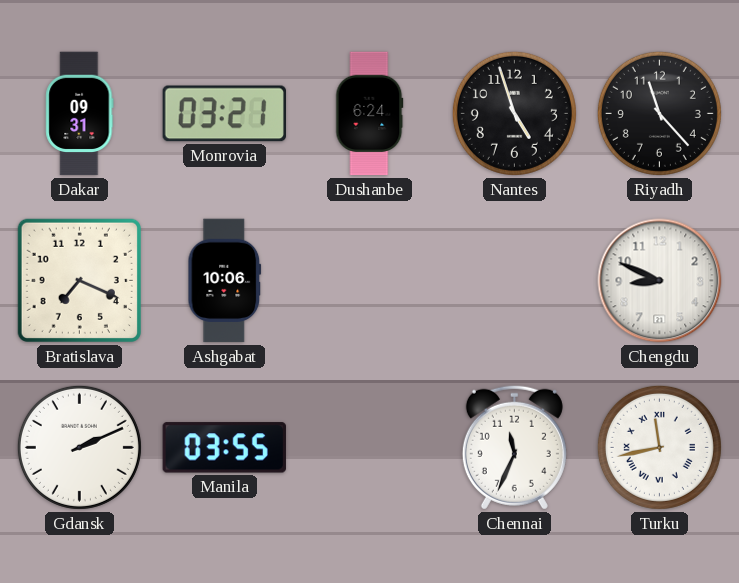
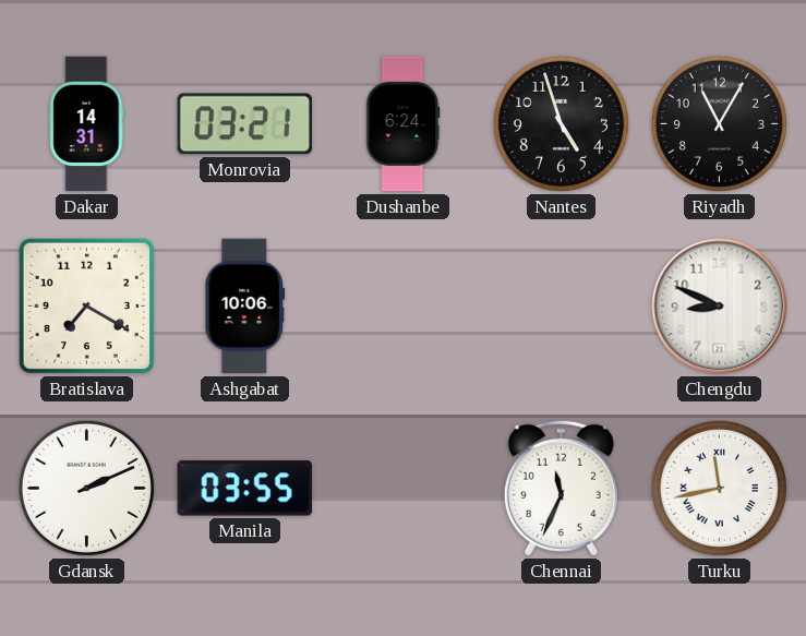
Dakar: 09:31 -> 14:31 (87, 124)
Riyadh: 11:23 -> 11:05 (719, 123)
Bratislava: 7:19 -> 7:20 (86, 305)
